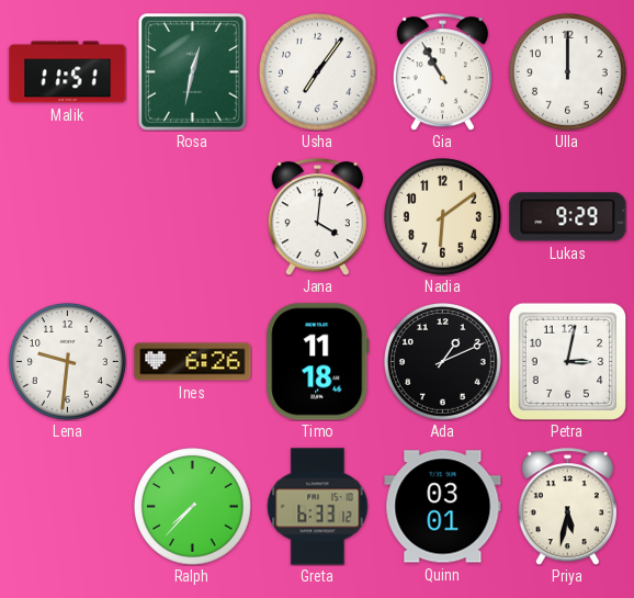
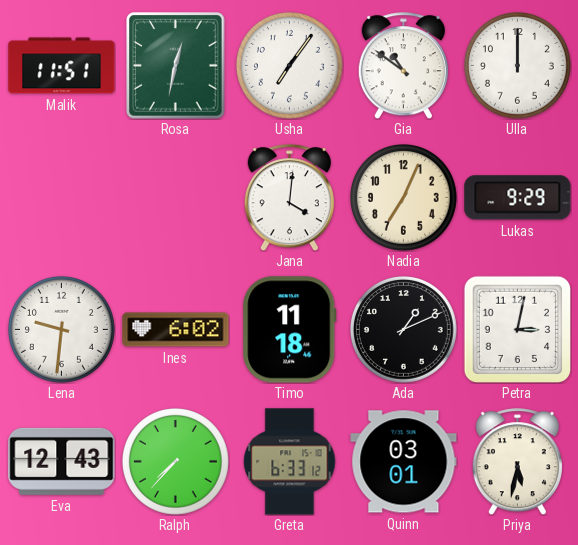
Gia: 10:55 -> 10:51 (403, 66)
Nadia: 6:09 -> 7:04 (404, 198)
Ines: 6:26 -> 6:02 (176, 330)
Eva: none -> 12:43 (62, 461)
